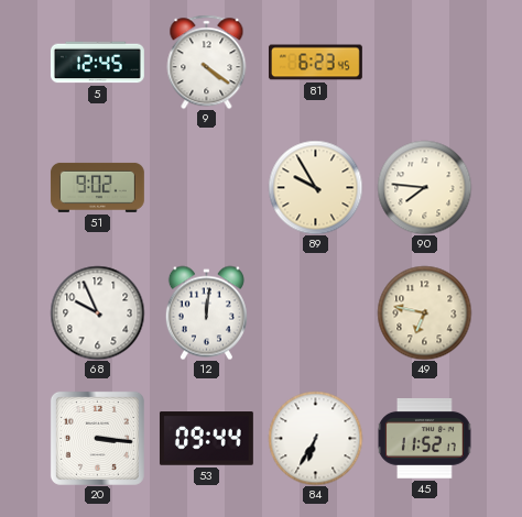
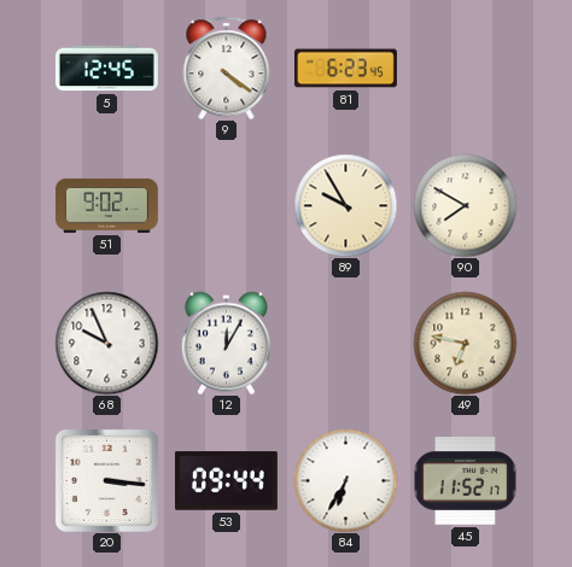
90: 7:46 -> 7:50 (465, 205)
12: 12:01 -> 12:05 (226, 343)
